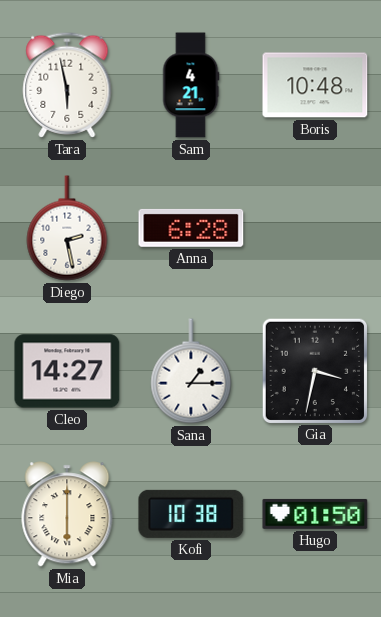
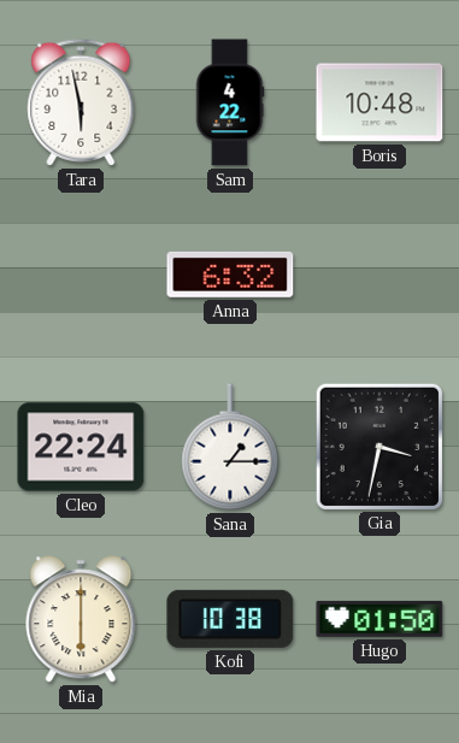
Sam: 4:21 -> 4:22 (230, 102)
Diego: 2:28 -> none (67, 228)
Anna: 6:28 -> 6:32 (230, 275)
Cleo: 14:27 -> 22:24 (81, 447)
